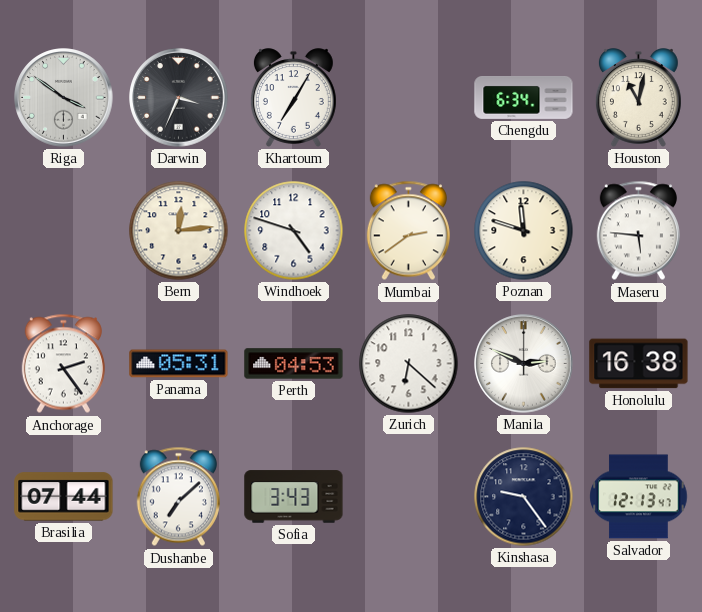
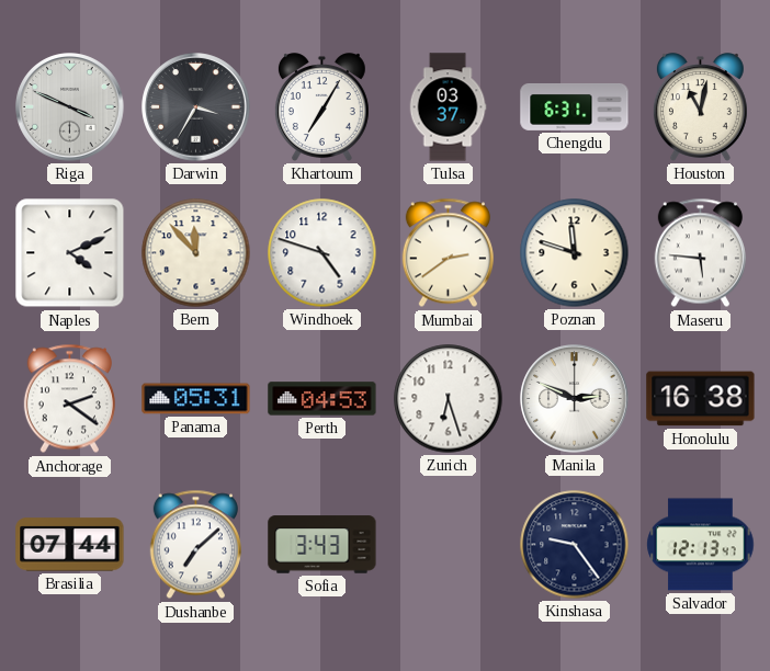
Riga: 3:51 -> 3:49 (70, 107)
Darwin: 3:34 -> 3:35 (196, 107)
Tulsa: none -> 03:37 (448, 107)
Chengdu: 6:34 -> 6:31 (575, 107)
Naples: none -> 4:11 (70, 253)
Bern: 12:14 -> 11:53 (196, 253)
Anchorage: 2:24 -> 2:21 (69, 399)
Zurich: 6:22 -> 6:27 (449, 399)
